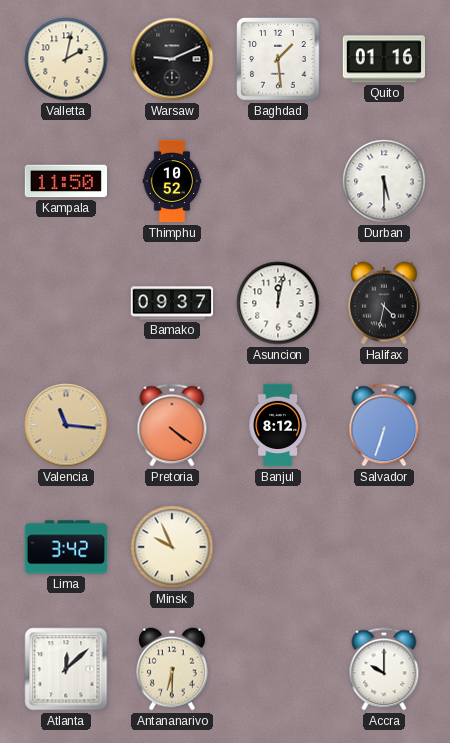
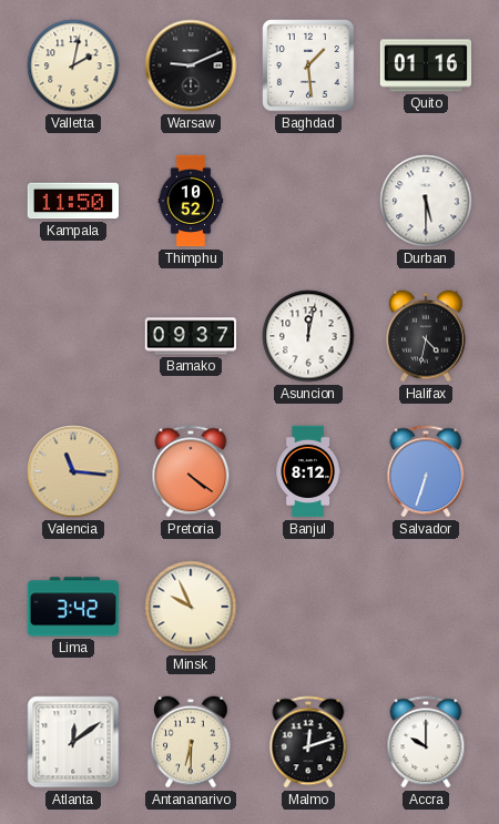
Atlanta: 12:08 -> 12:09 (73, 742)
Malmo: none -> 12:12 (308, 742)
